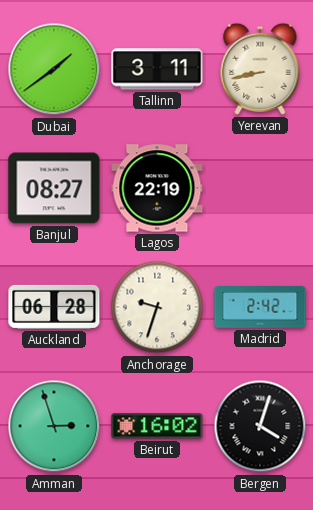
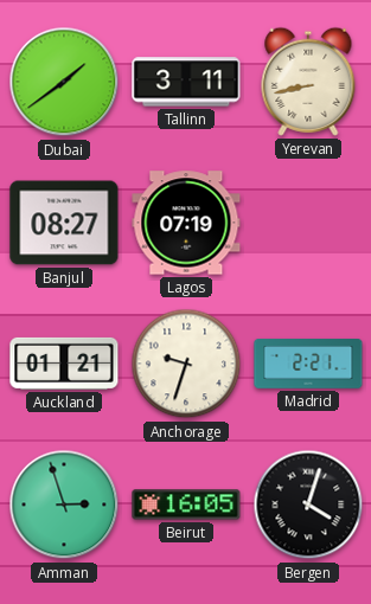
Lagos: 22:19 -> 07:19 (186, 223)
Auckland: 06:28 -> 01:21 (64, 364)
Madrid: 2:42 -> 2:21 (308, 365)
Beirut: 16:02 -> 16:05 (186, 505)
